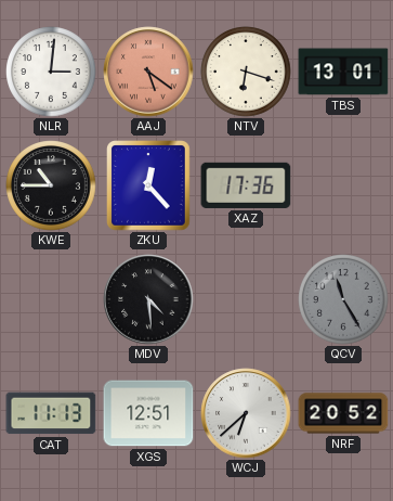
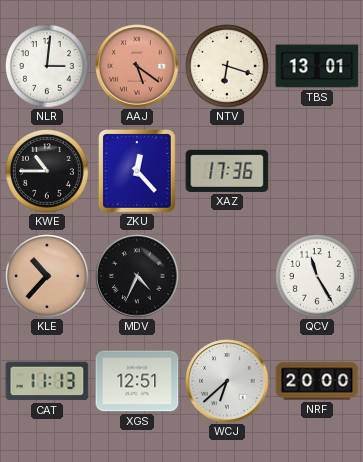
KLE: none -> 10:37 (47, 276)
MDV: 4:29 -> 4:34 (137, 276)
QCV dial: grey -> white (317, 276)
NRF: 20:52 -> 20:00 (317, 381)
